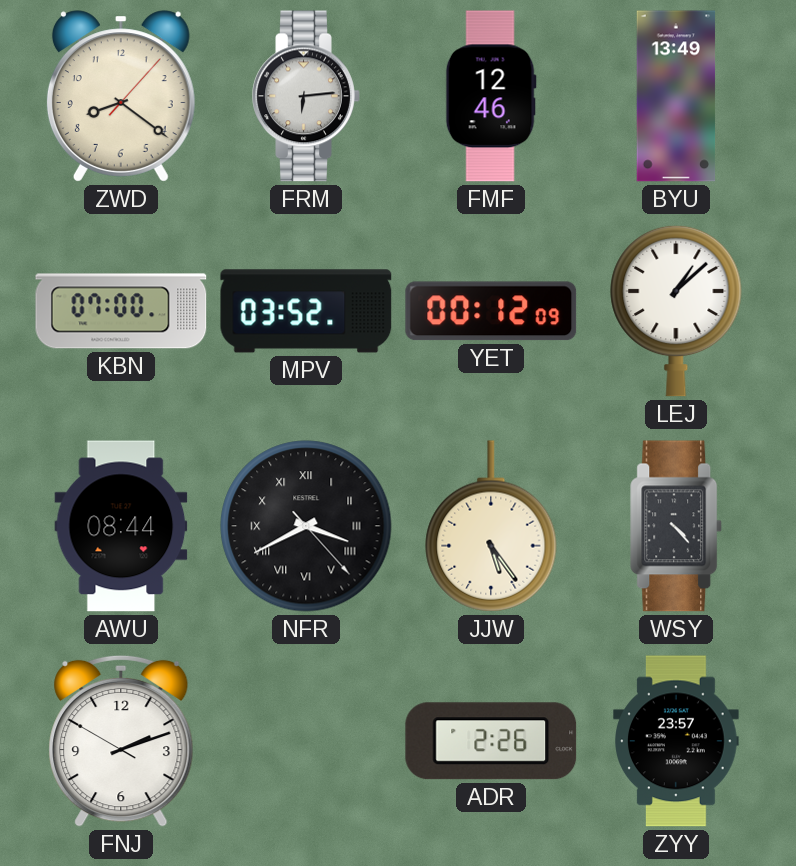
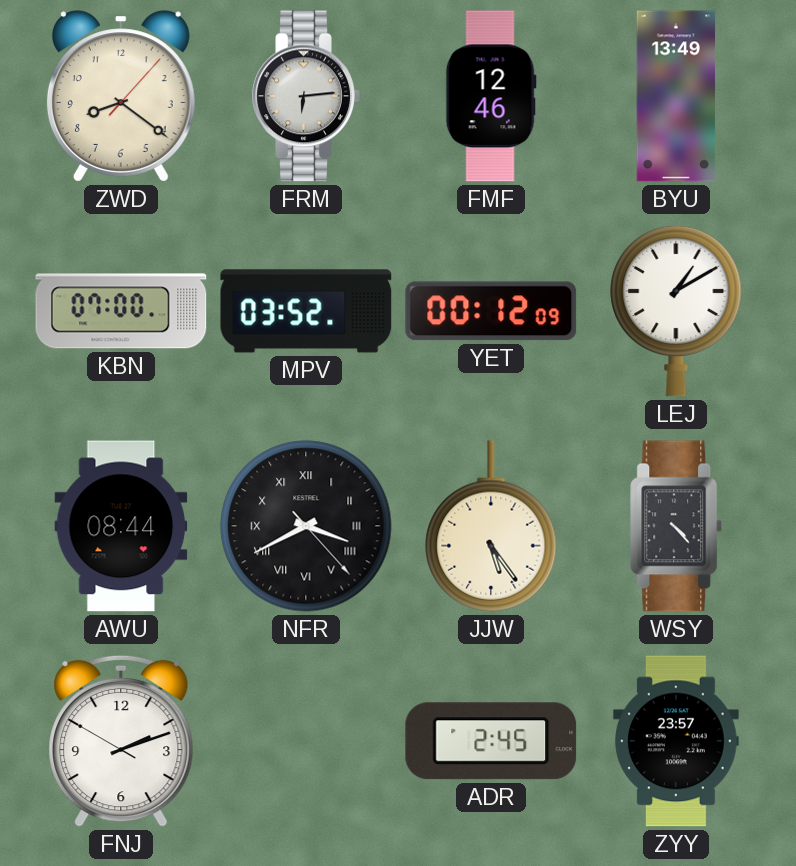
LEJ: 1:08 -> 1:10 (676, 311)
ADR: 2:26 -> 2:45 (491, 741)
